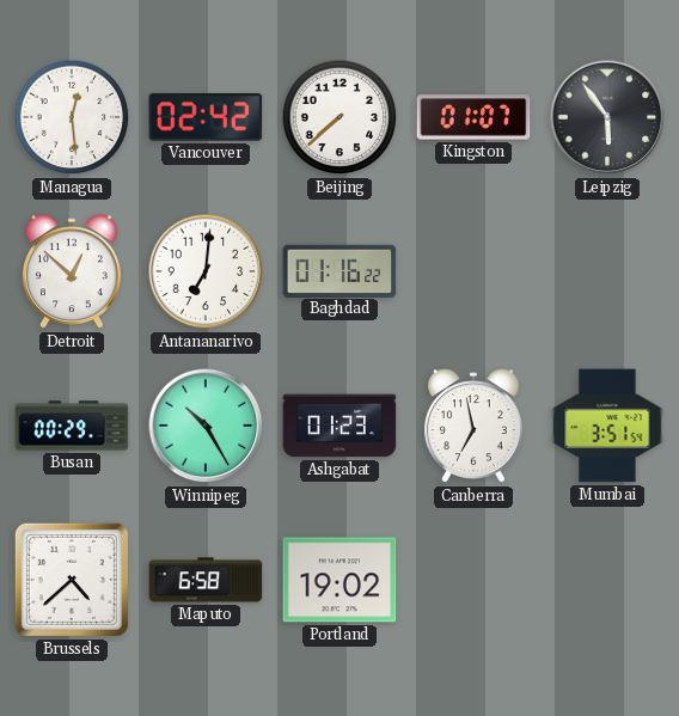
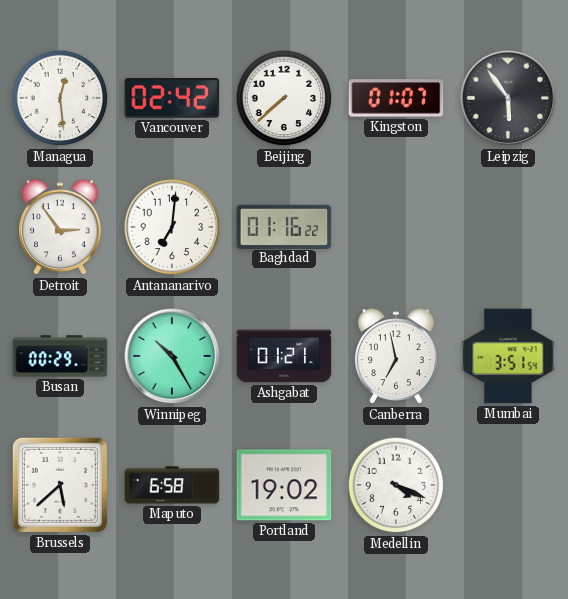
Detroit: 12:52 -> 2:54 (60, 228)
Ashgabat: 01:23 -> 01:21 (284, 356)
Brussels: 4:38 -> 5:38 (60, 485)
Medellin: none -> 4:19 (396, 485)
